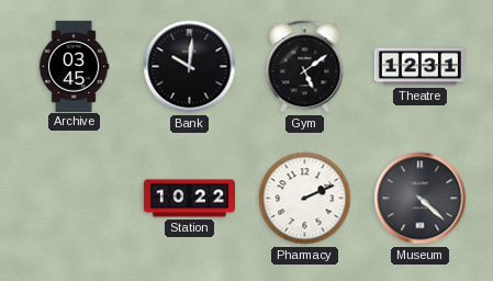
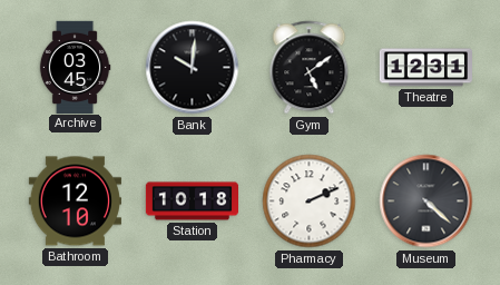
Bathroom: none -> 12:10 (75, 202)
Station: 10:22 -> 10:18 (192, 202)
